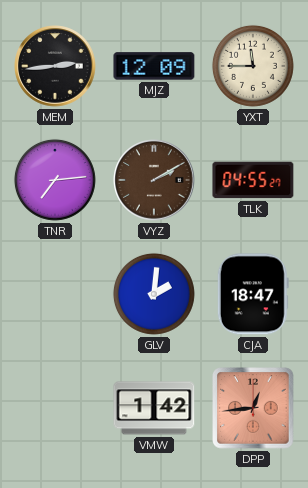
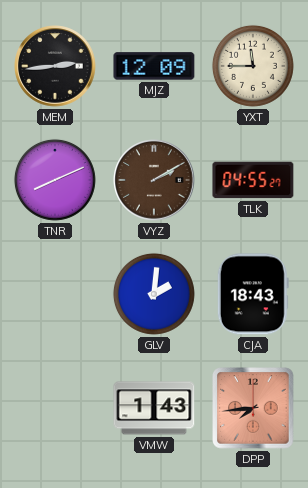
TNR: 7:14 -> 8:11 (55, 180)
CJA: 18:47 -> 18:43 (253, 294)
VMW: 1:42 -> 1:43 (154, 408)
DPP: 12:44 -> 7:44 (253, 408)
